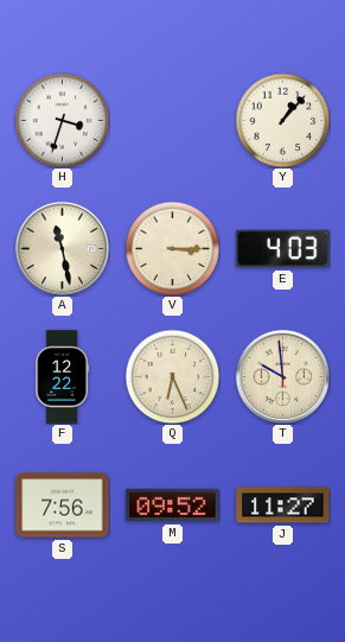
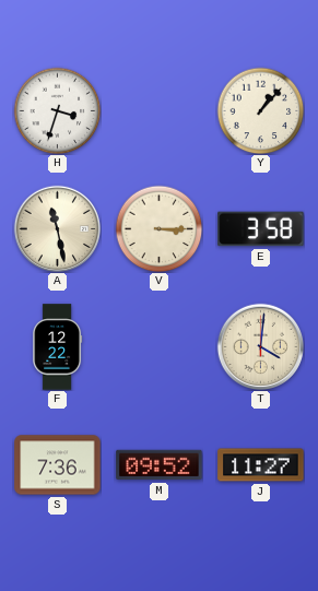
E: 4:03 -> 3:58 (261, 229)
Q: 6:26 -> none (172, 376)
T: 9:59 -> 4:01 (260, 346)
S: 7:56 -> 7:36 (58, 465)
